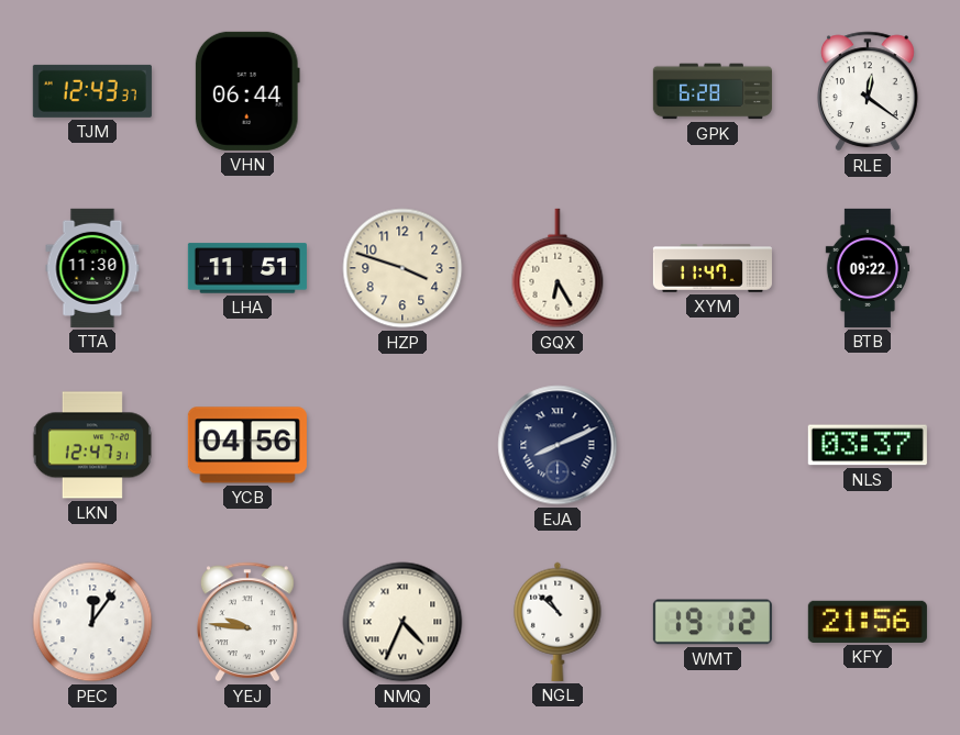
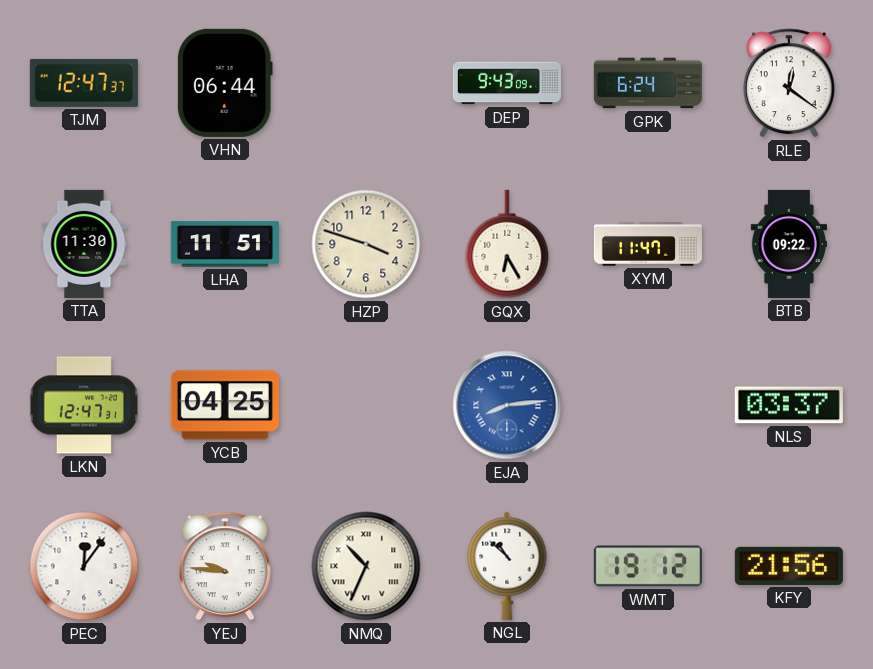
TJM: 12:43 -> 12:47 (84, 83)
DEP: none -> 9:43 (507, 83)
GPK: 6:28 -> 6:24 (648, 83)
YCB: 04:56 -> 04:25 (225, 405)
EJA: 8:11 -> 8:14 (507, 405)
EJA dial: navy -> blue (507, 405)
NMQ: 4:34 -> 10:34 (366, 566)
